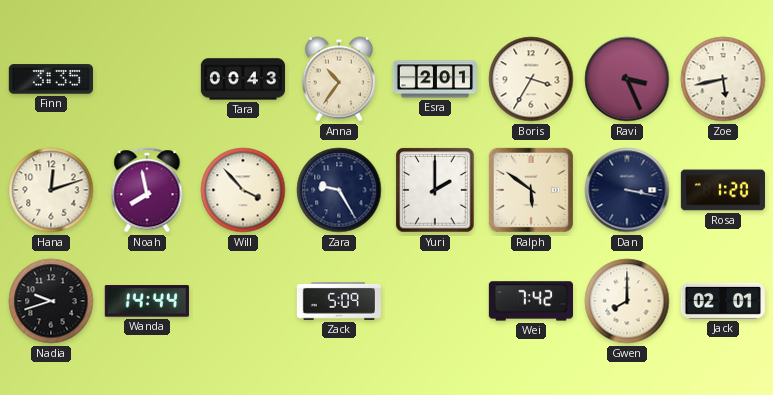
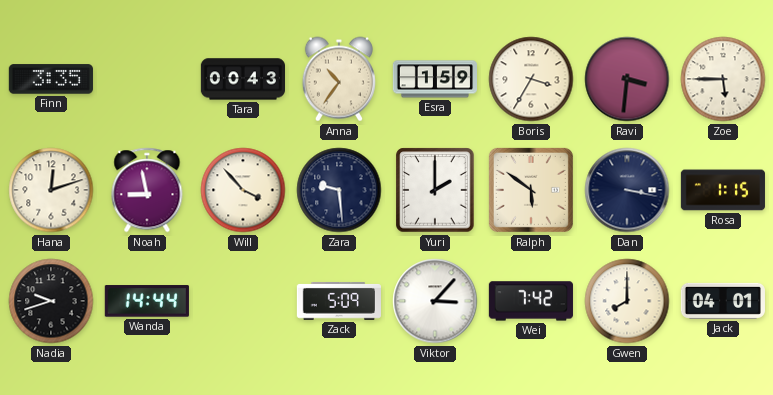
Esra: 2:01 -> 1:59 (434, 79)
Ravi: 3:26 -> 3:31 (627, 79)
Zoe: 5:43 -> 5:45 (723, 79)
Noah: 7:58 -> 8:58 (147, 190)
Zara: 9:25 -> 9:29 (339, 190)
Rosa: 1:20 -> 1:15 (723, 190)
Viktor: none -> 3:07 (435, 301)
Jack: 02:01 -> 04:01 (723, 301)
